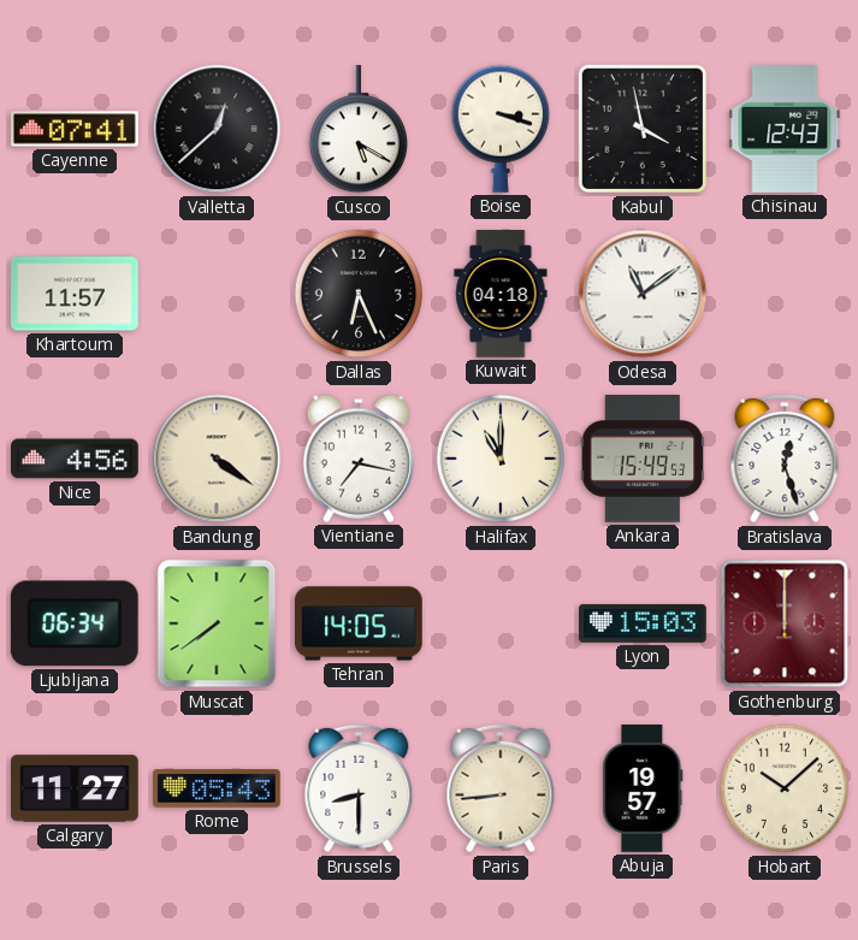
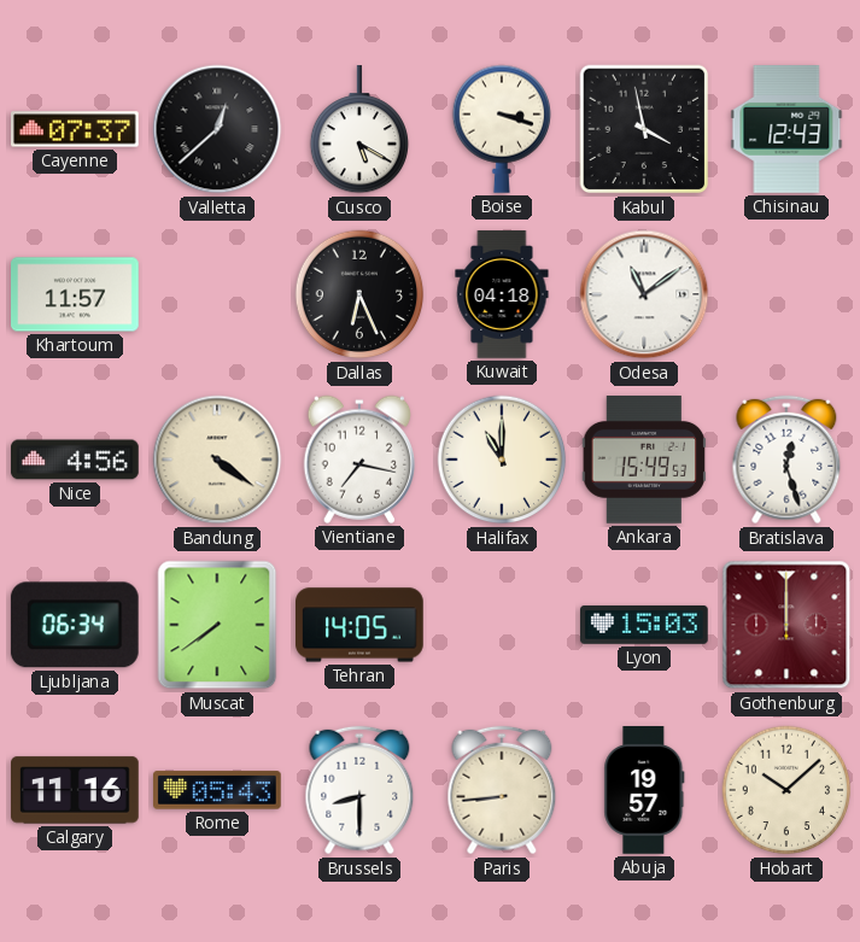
Cayenne: 07:41 -> 07:37 (76, 129)
Calgary: 11:27 -> 11:16 (75, 790)
